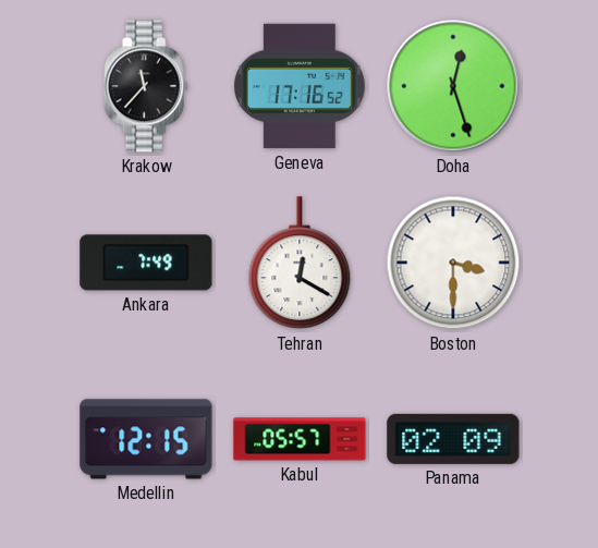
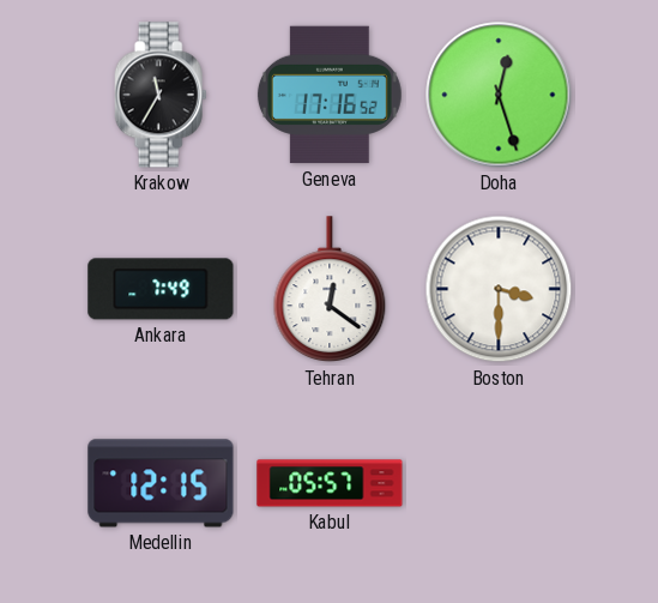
Krakow: 11:37 -> 11:35 (161, 95)
Tehran: 12:20 -> 12:21 (330, 290)
Panama: 02:09 -> none (453, 439)
